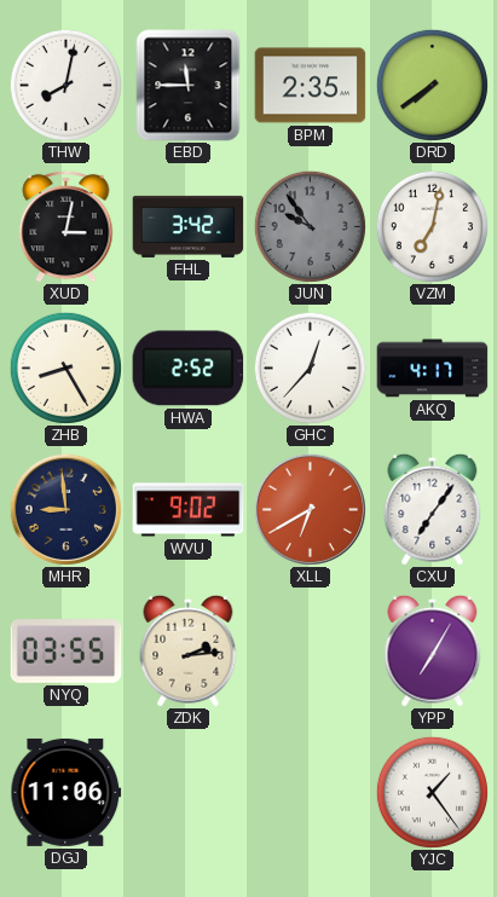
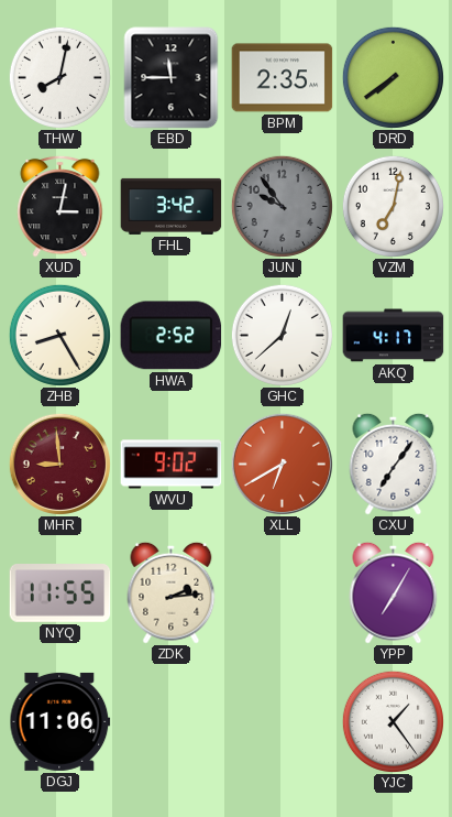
GHC: 12:37 -> 12:38 (282, 335)
MHR dial: navy -> burgundy (59, 464)
NYQ: 03:55 -> 11:55 (60, 593)
